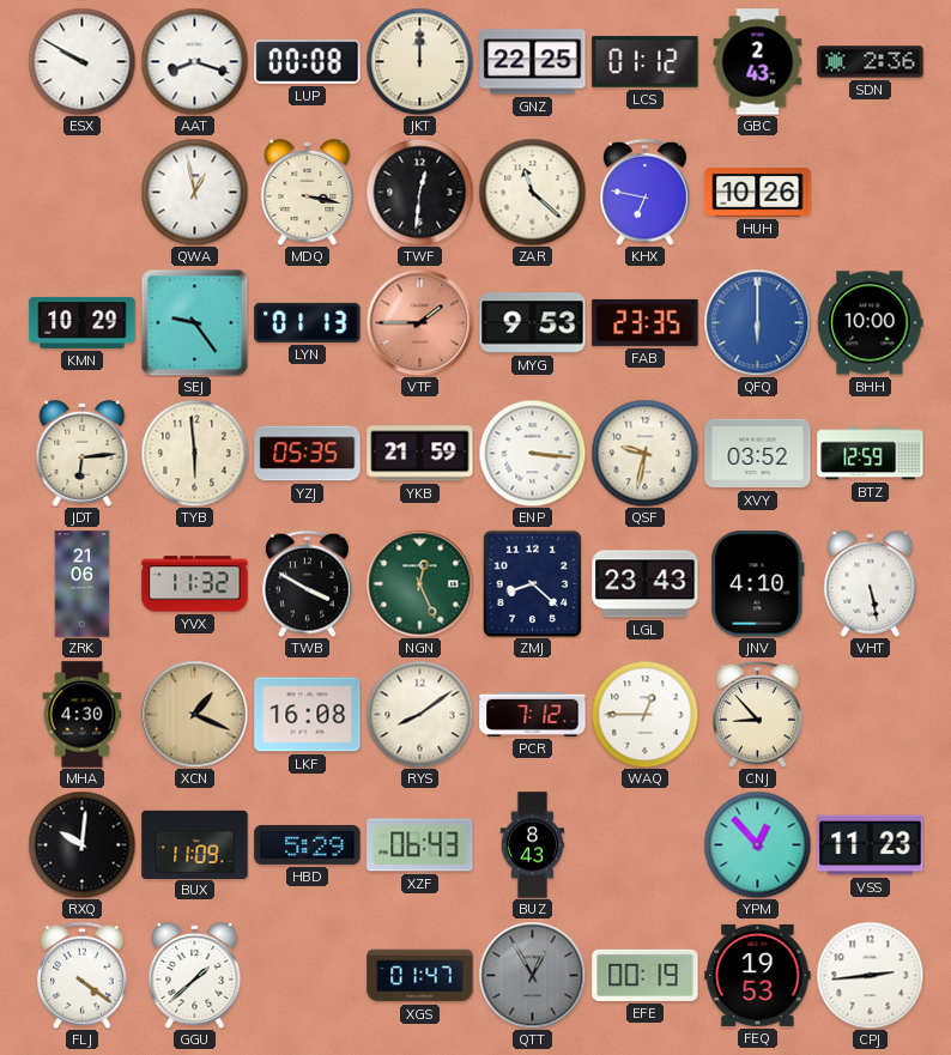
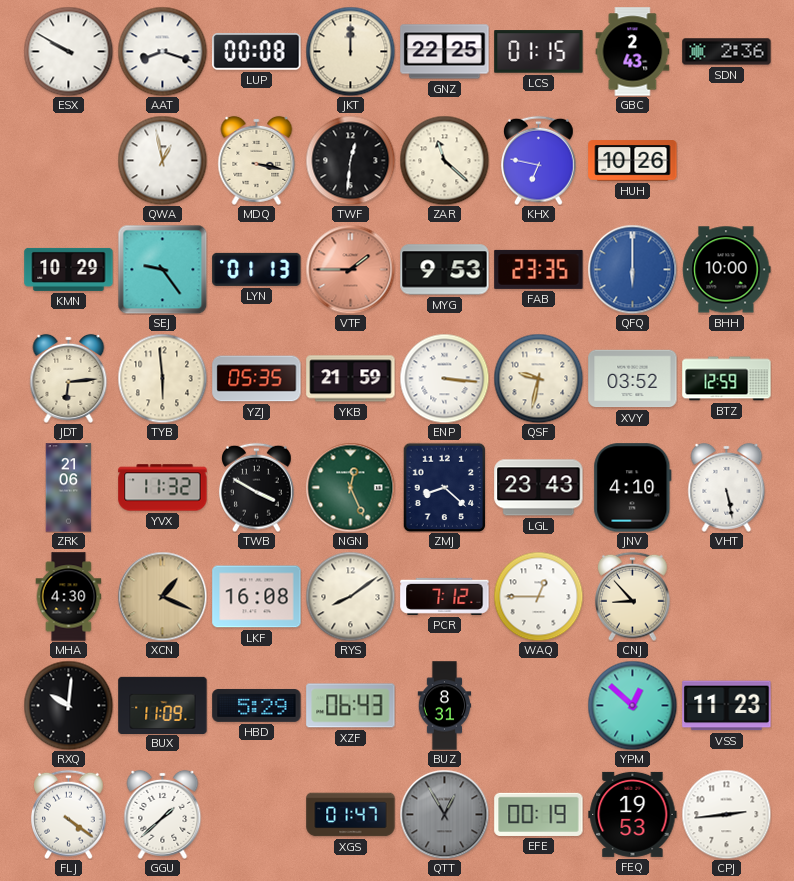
LCS: 01:12 -> 01:15 (539, 52)
BUZ: 8:43 -> 8:31 (445, 706)
YPM: 12:53 -> 12:52 (632, 705)
